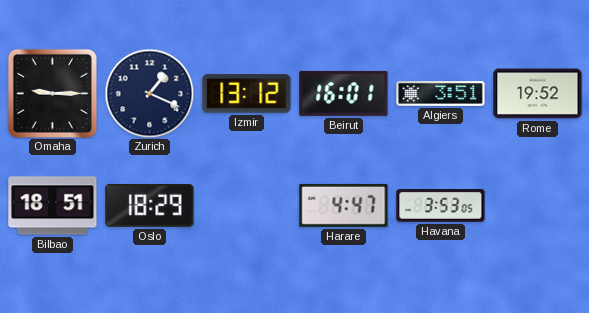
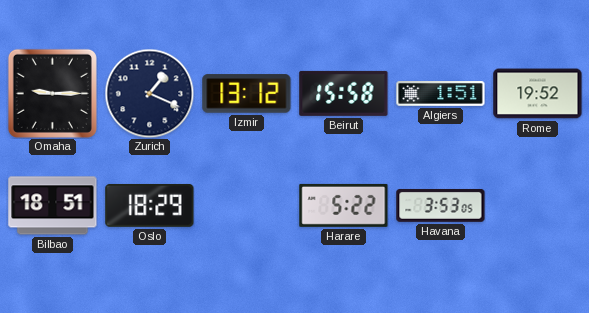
Beirut: 16:01 -> 15:58 (344, 93)
Algiers: 3:51 -> 1:51 (441, 94)
Harare: 4:47 -> 5:22 (344, 205)
